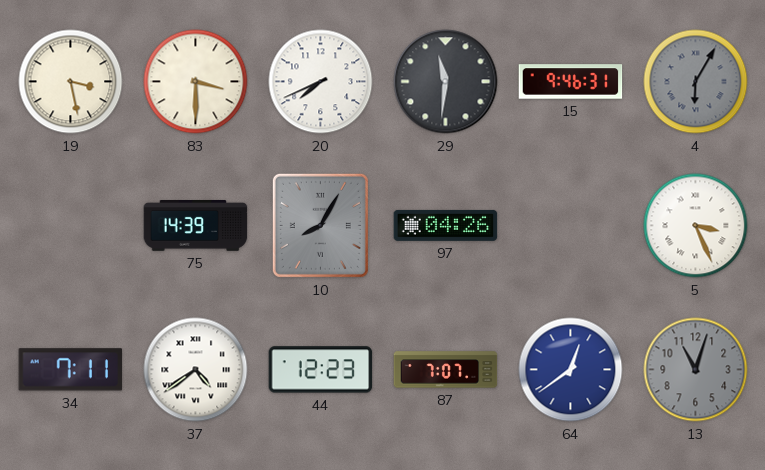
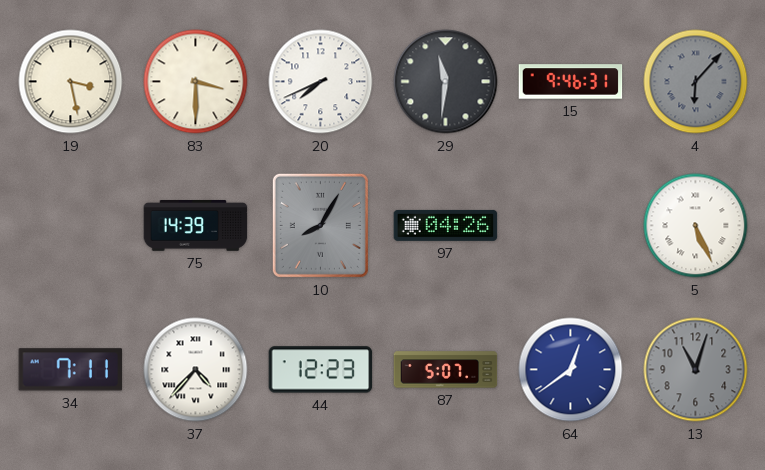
4: 6:05 -> 6:07 (696, 82)
5: 3:26 -> 5:26 (696, 226)
37: 4:39 -> 4:37 (196, 370)
87: 7:07 -> 5:07 (446, 370)
